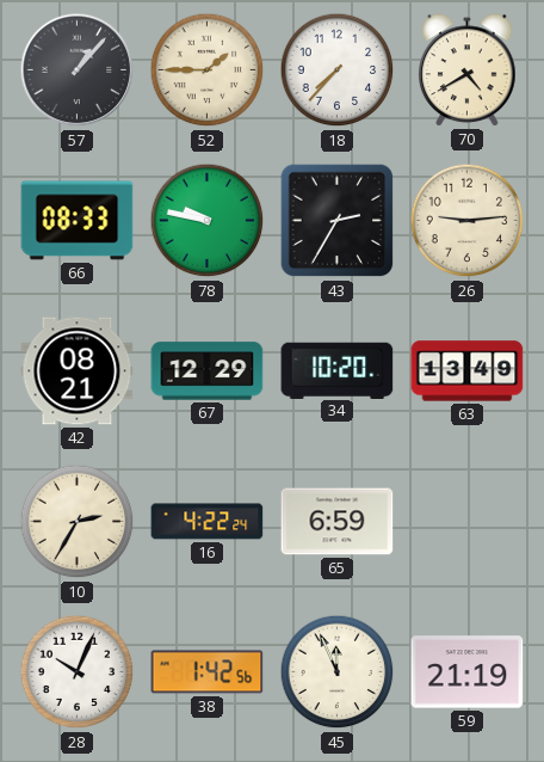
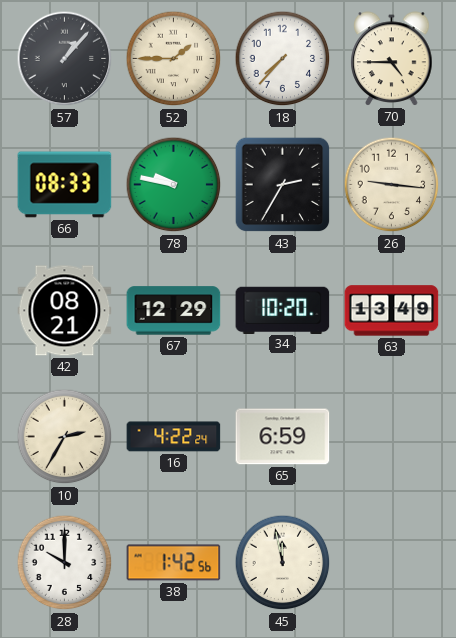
70: 4:40 -> 4:45 (392, 59)
26: 9:14 -> 9:16 (392, 185)
28: 10:04 -> 10:00 (65, 563)
45: 11:56 -> 11:58 (283, 563)
59: 21:19 -> none (468, 672)
